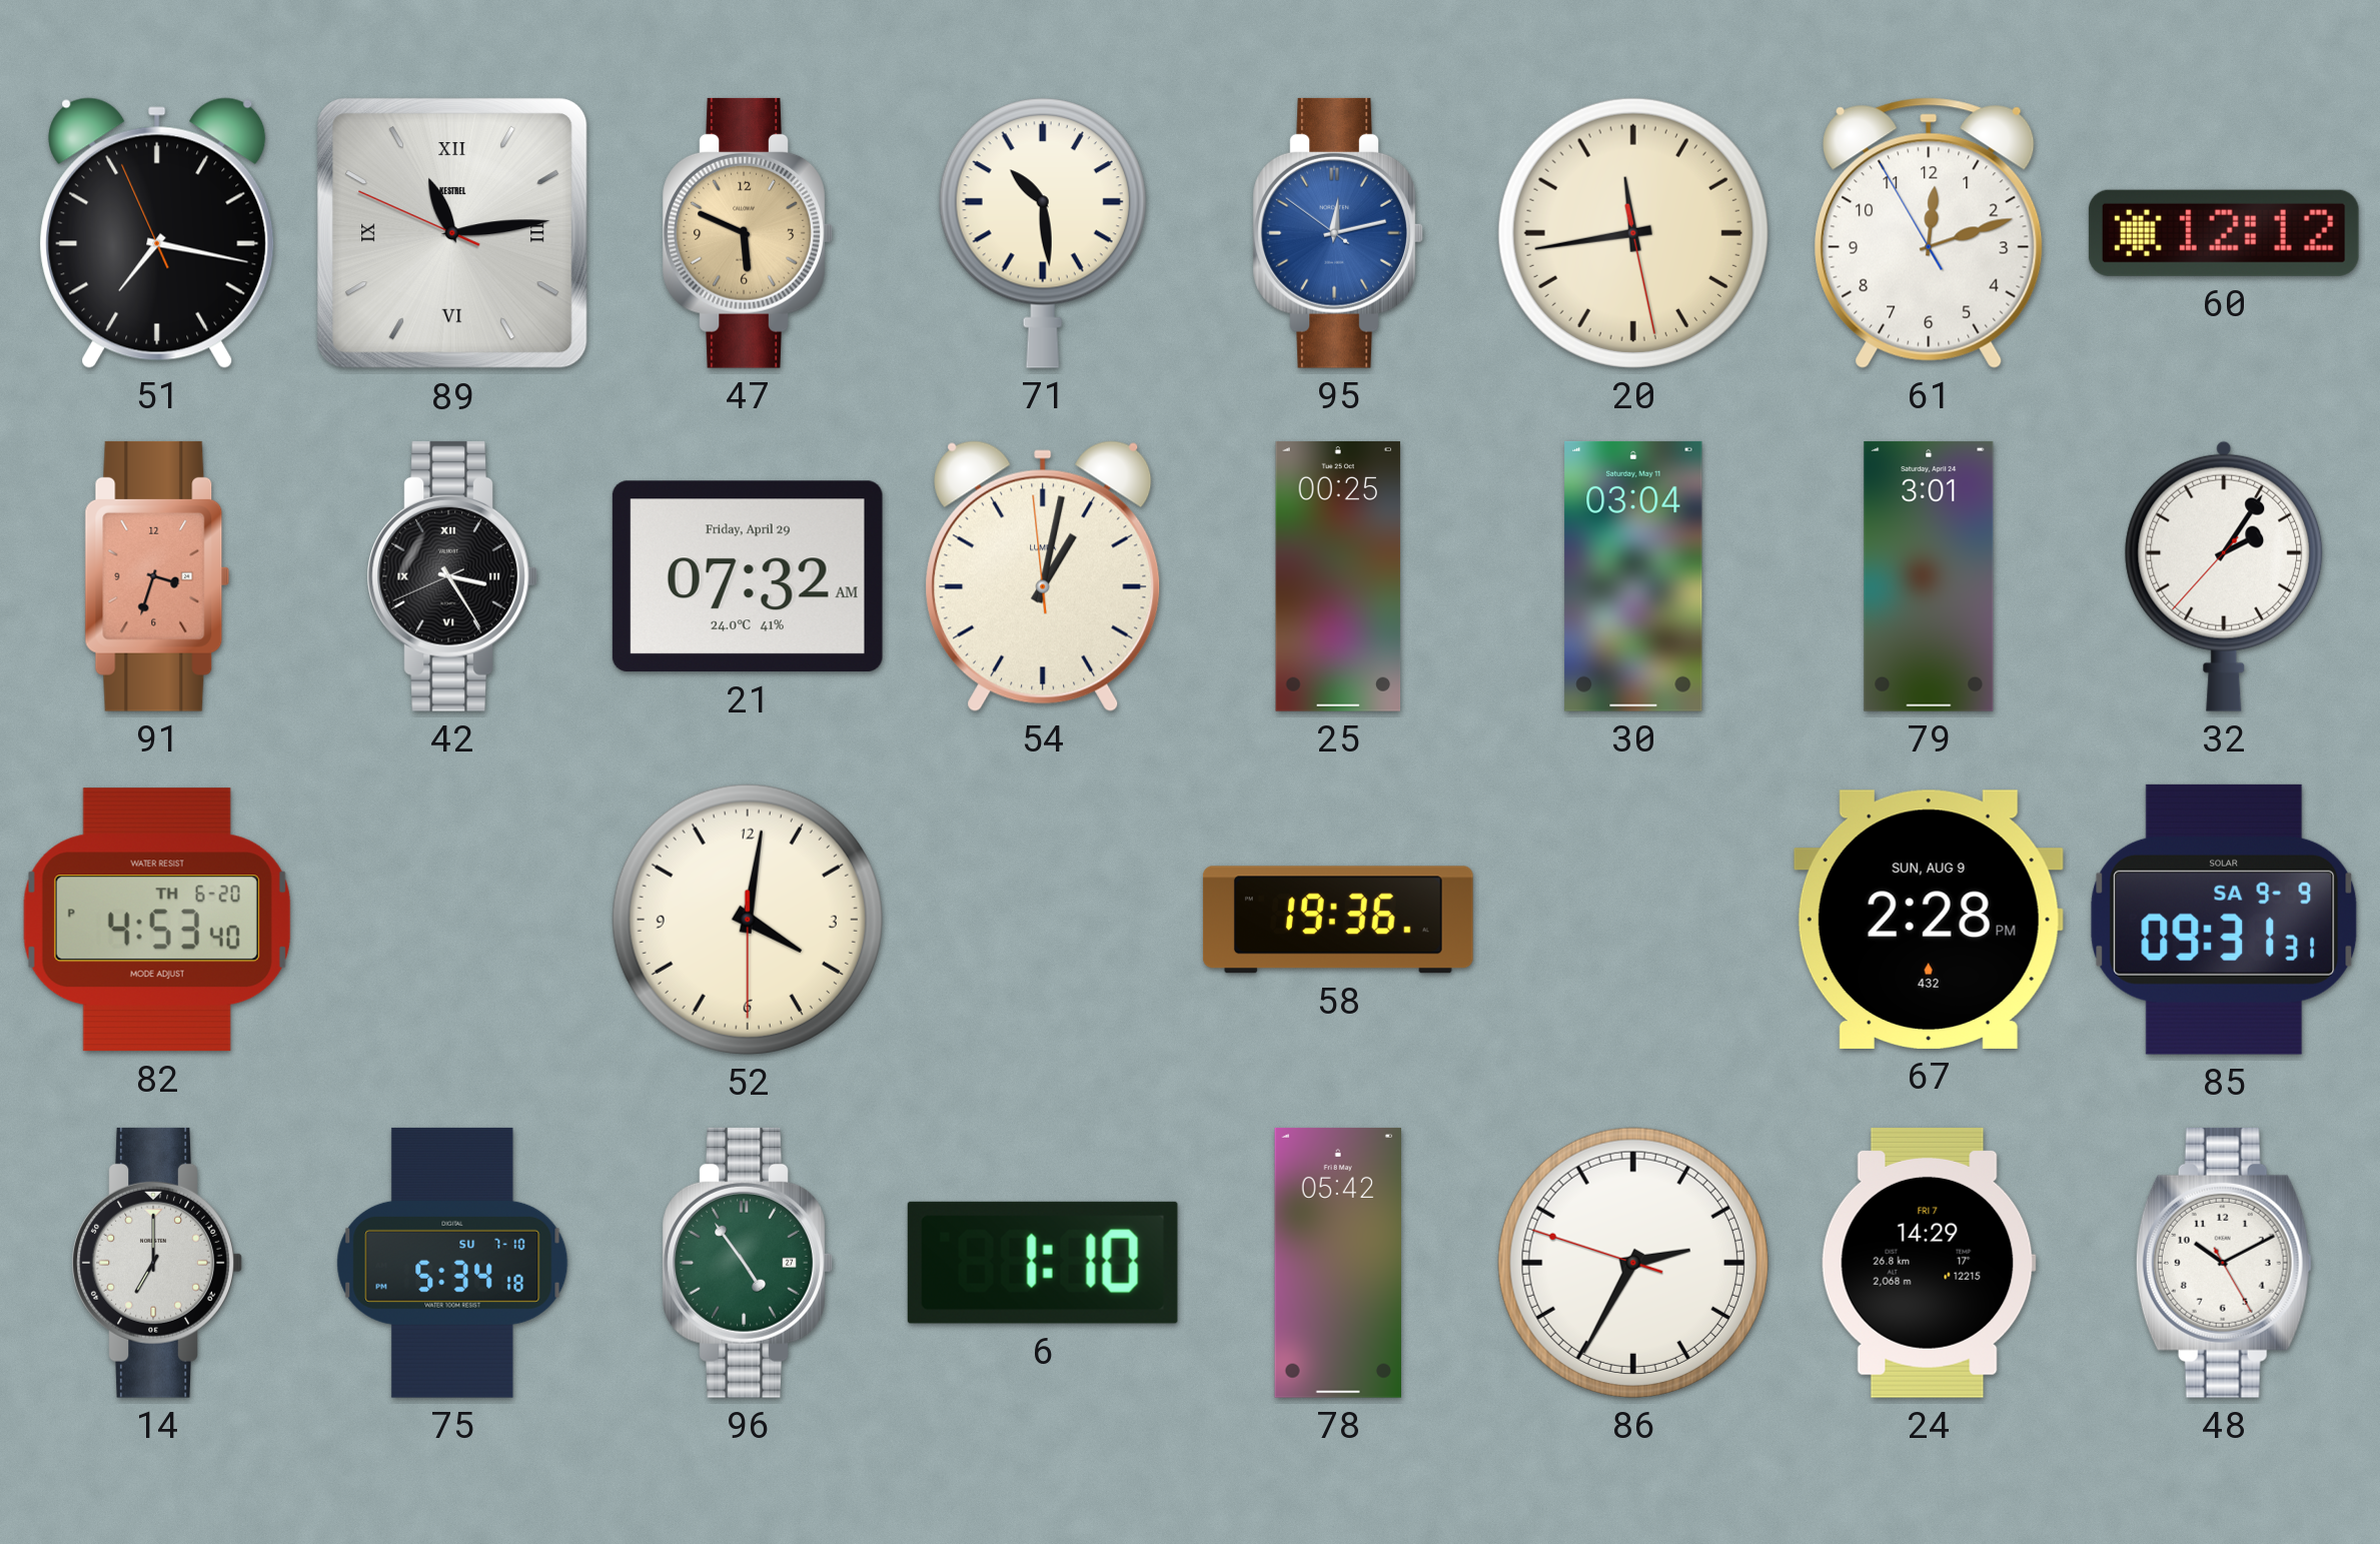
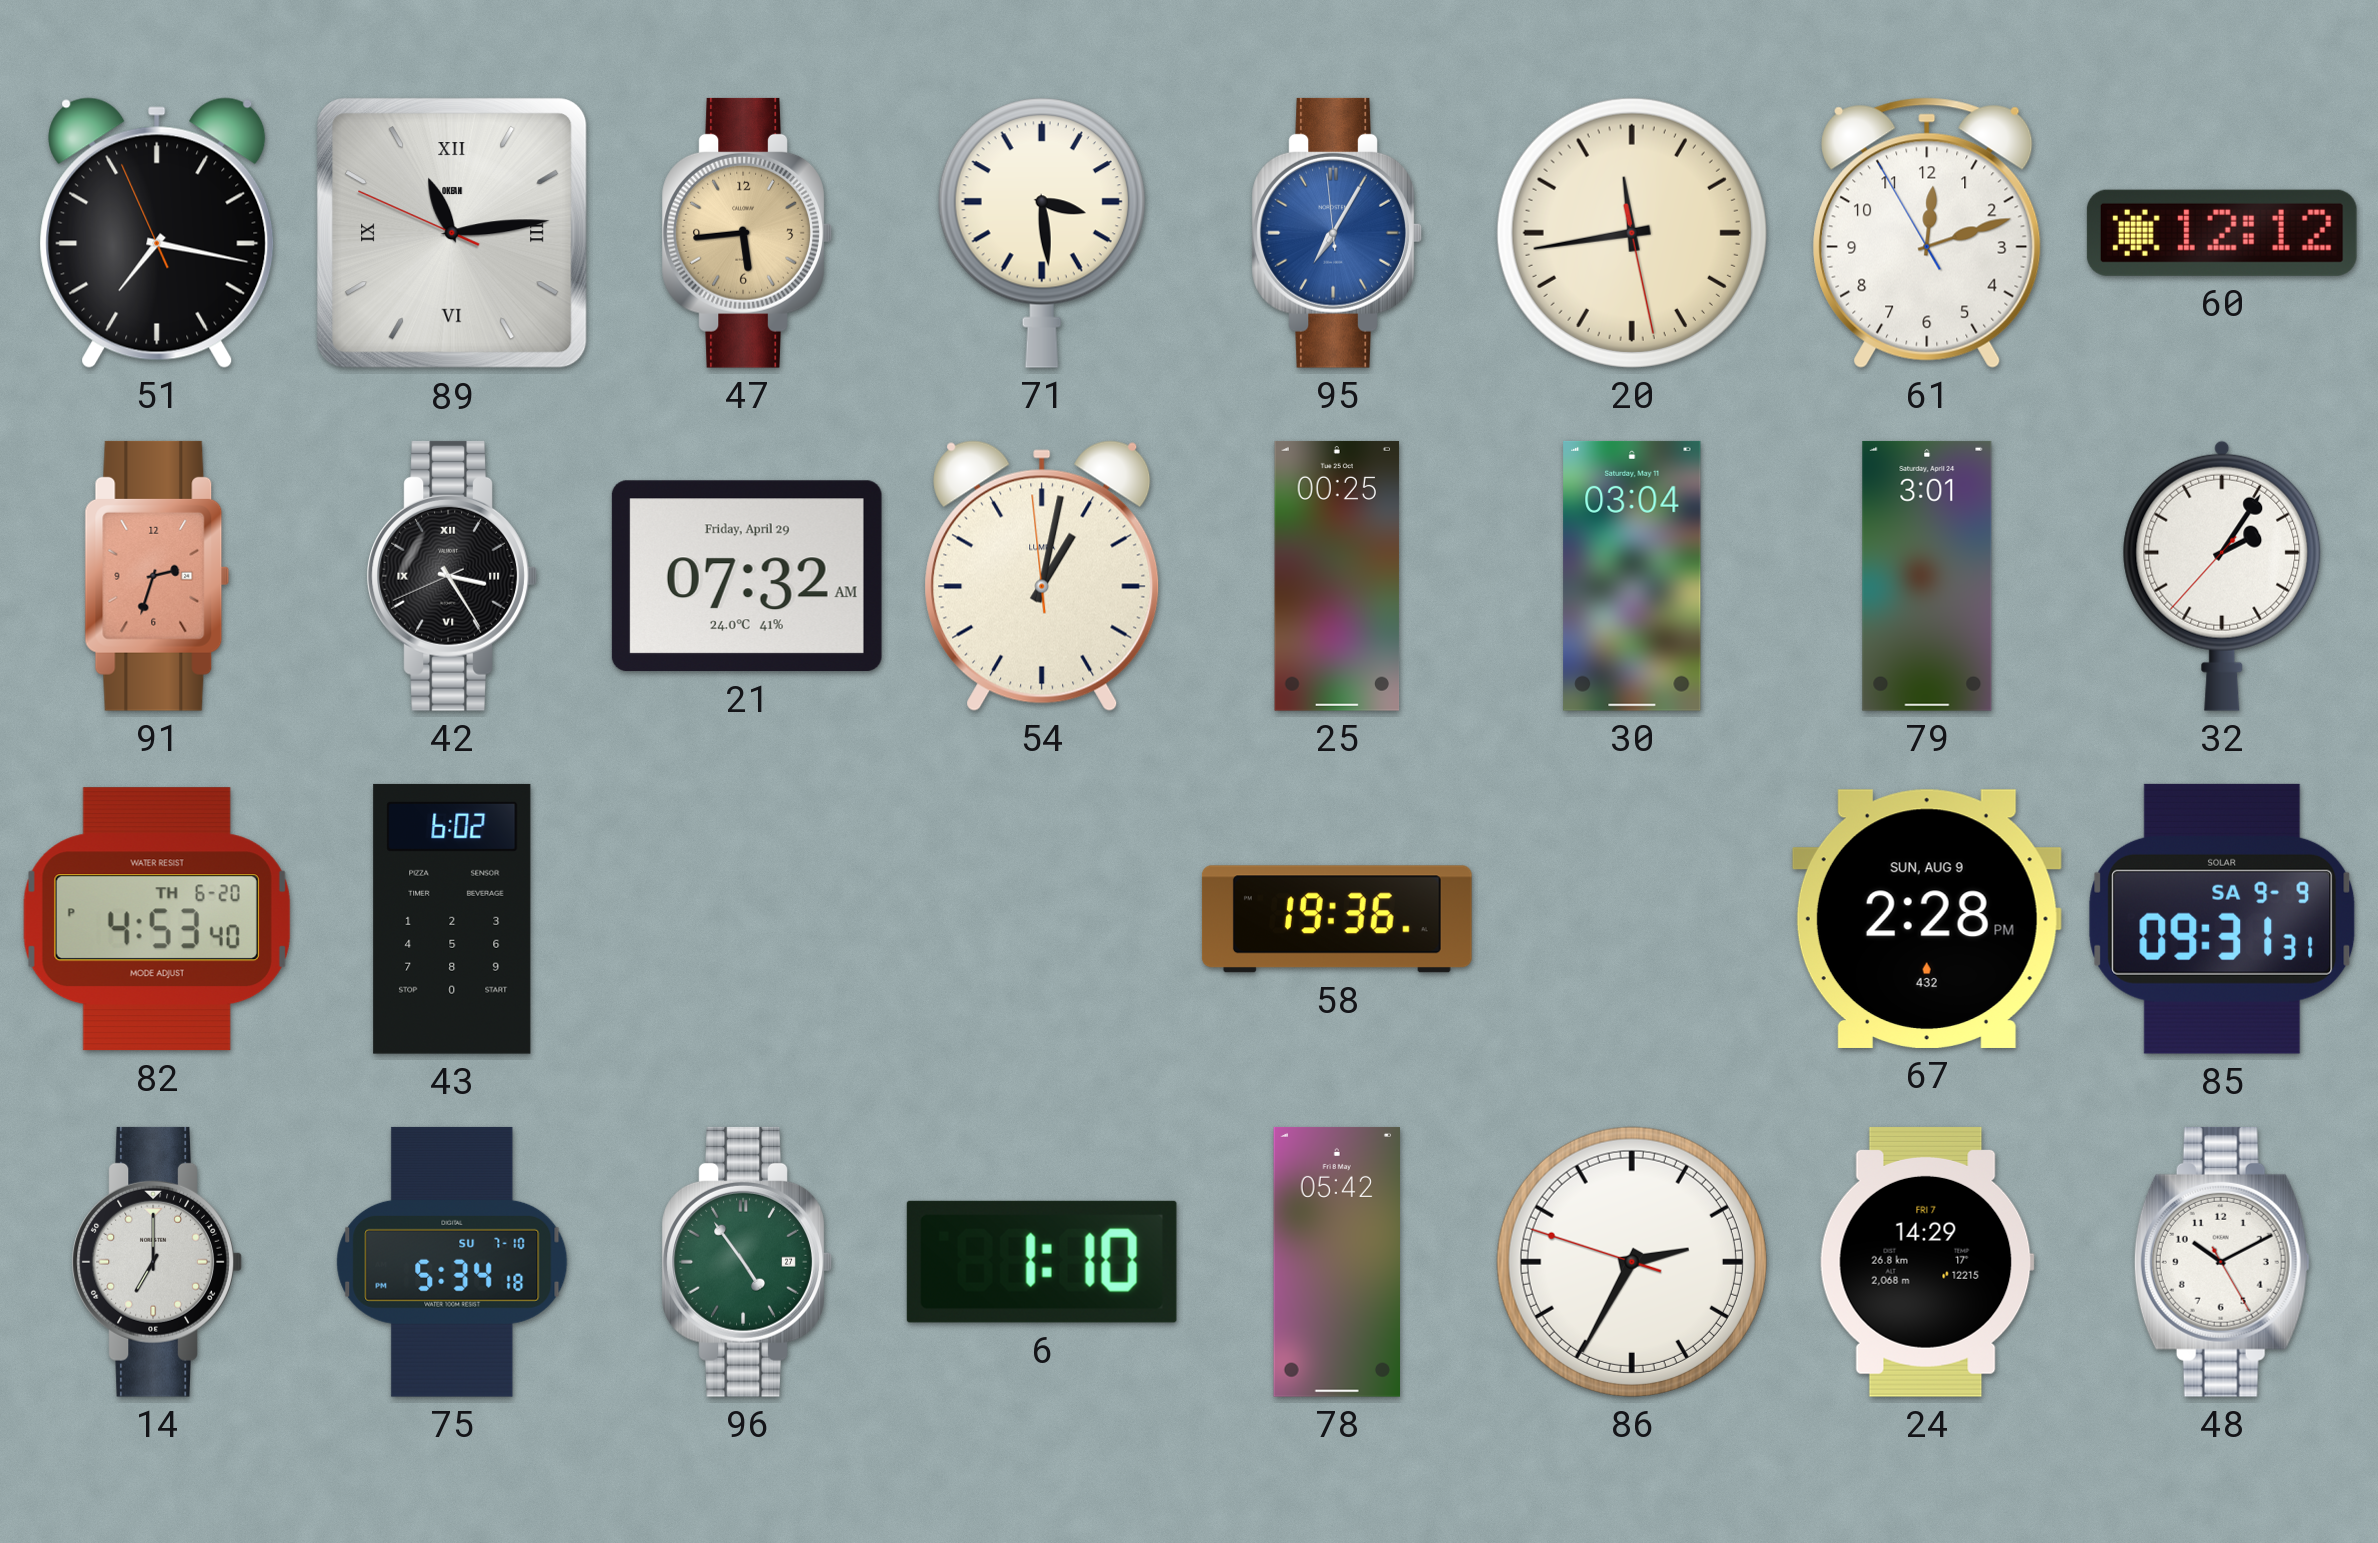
89 brand: KESTREL -> OKEAN (452, 233)
47: 5:49 -> 5:44 (747, 233)
71: 10:29 -> 3:29 (1042, 233)
95: 12:12 -> 7:04 (1337, 233)
91: 3:33 -> 2:33 (157, 576)
43: none -> 6:02 (452, 919)
52: 4:01 -> none (748, 920)
